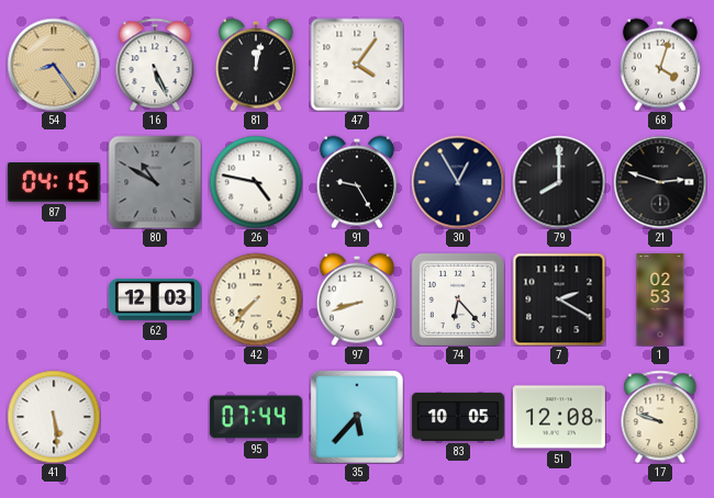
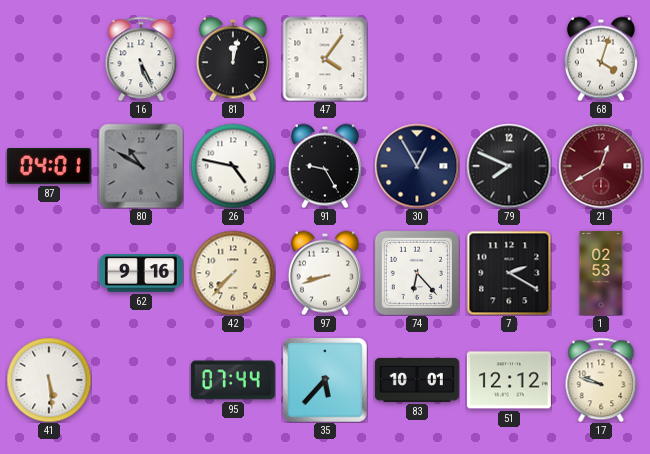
54: 8:24 -> none (54, 65)
87: 04:15 -> 04:01 (49, 167)
79: 8:00 -> 7:49 (509, 166)
21: 2:48 -> 12:40 (601, 166)
21 dial: black -> burgundy (601, 166)
62: 12:03 -> 9:16 (141, 273)
83: 10:05 -> 10:01 (417, 380)
51: 12:08 -> 12:12 (509, 380)
